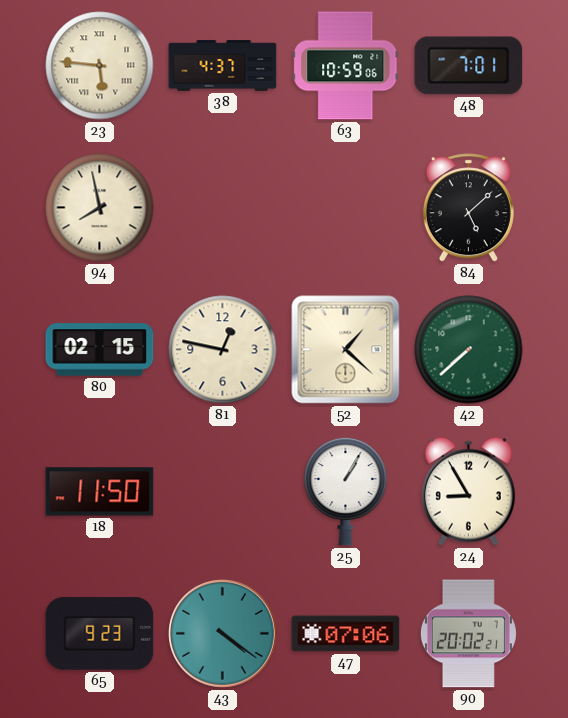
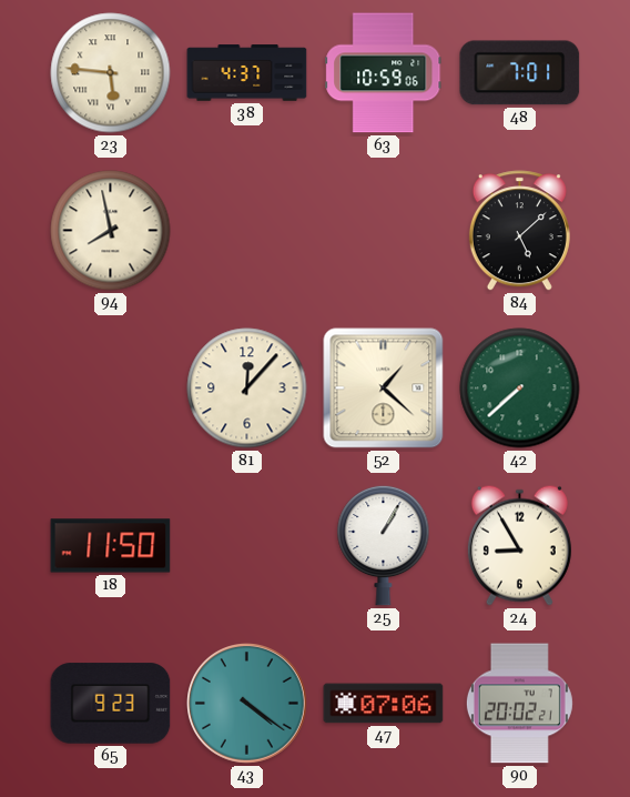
80: 02:15 -> none (100, 350)
81: 12:47 -> 12:07 (247, 389)
